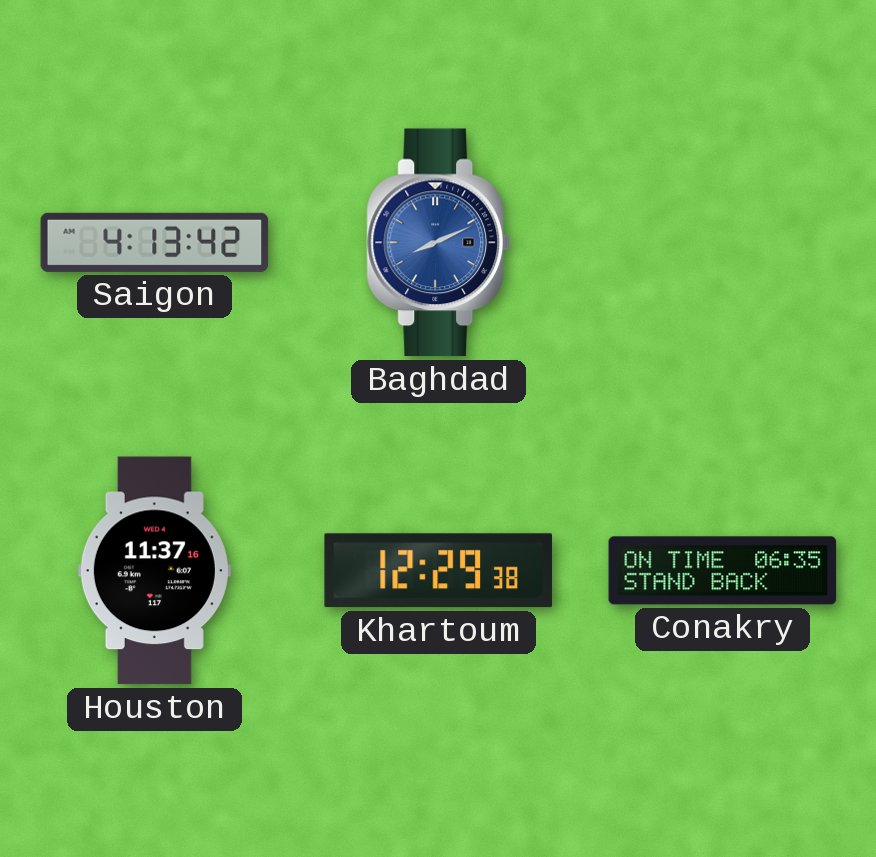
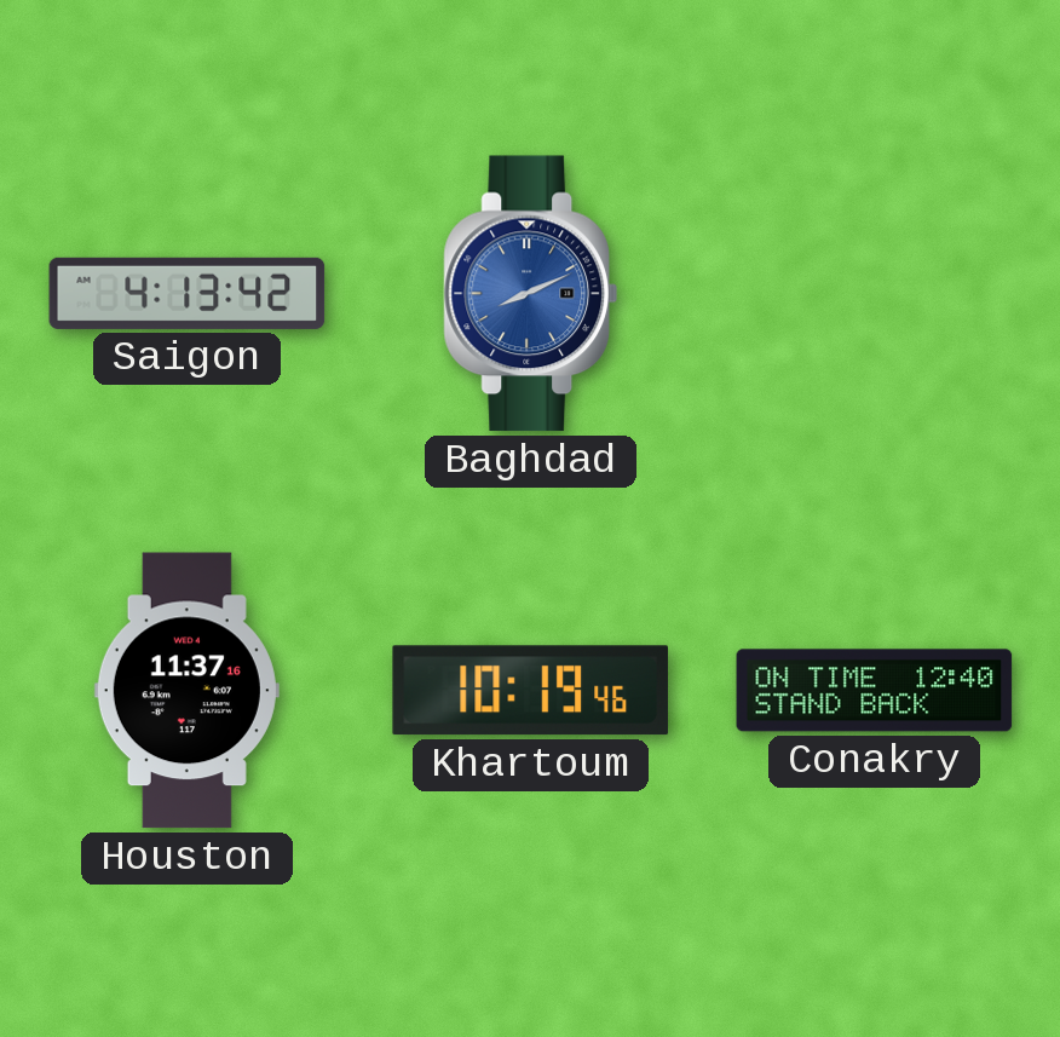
Khartoum: 12:29 -> 10:19 (530, 691)
Conakry: 06:35 -> 12:40 (875, 691)
